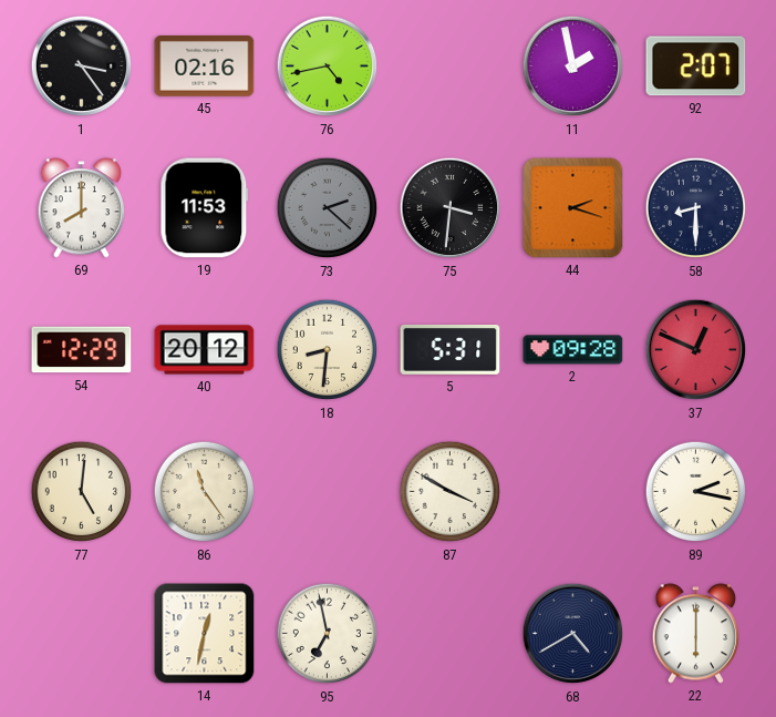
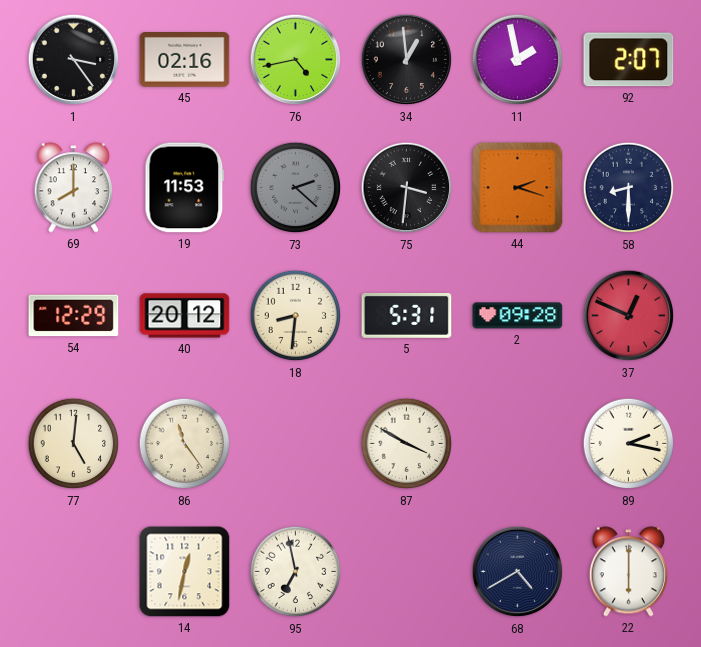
34: none -> 12:59 (407, 60)
